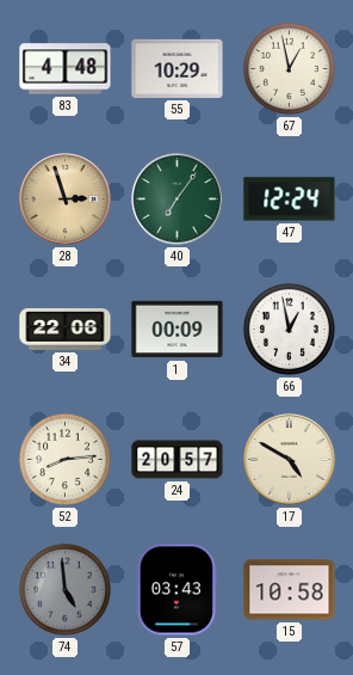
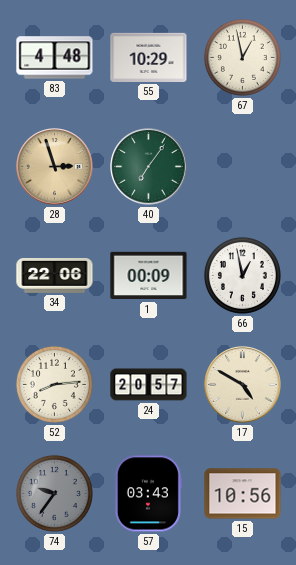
47: 12:24 -> none (290, 200)
74: 4:59 -> 9:36 (54, 493)
15: 10:58 -> 10:56 (243, 494)
